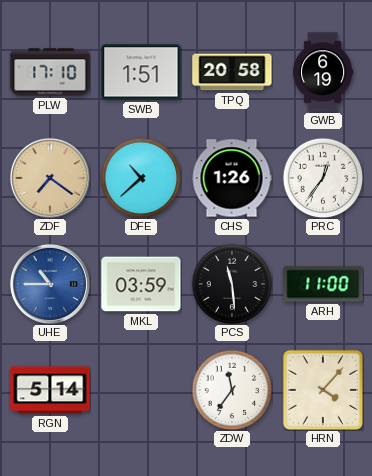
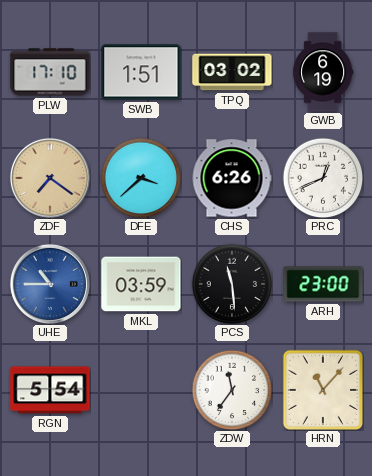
TPQ: 20:58 -> 03:02 (232, 72)
DFE: 10:38 -> 3:38 (141, 178)
CHS: 1:26 -> 6:26 (232, 178)
PRC: 12:36 -> 12:41 (323, 178)
ARH: 11:00 -> 23:00 (323, 284)
RGN: 5:14 -> 5:54 (50, 390)
HRN: 4:07 -> 11:07 (322, 389)
